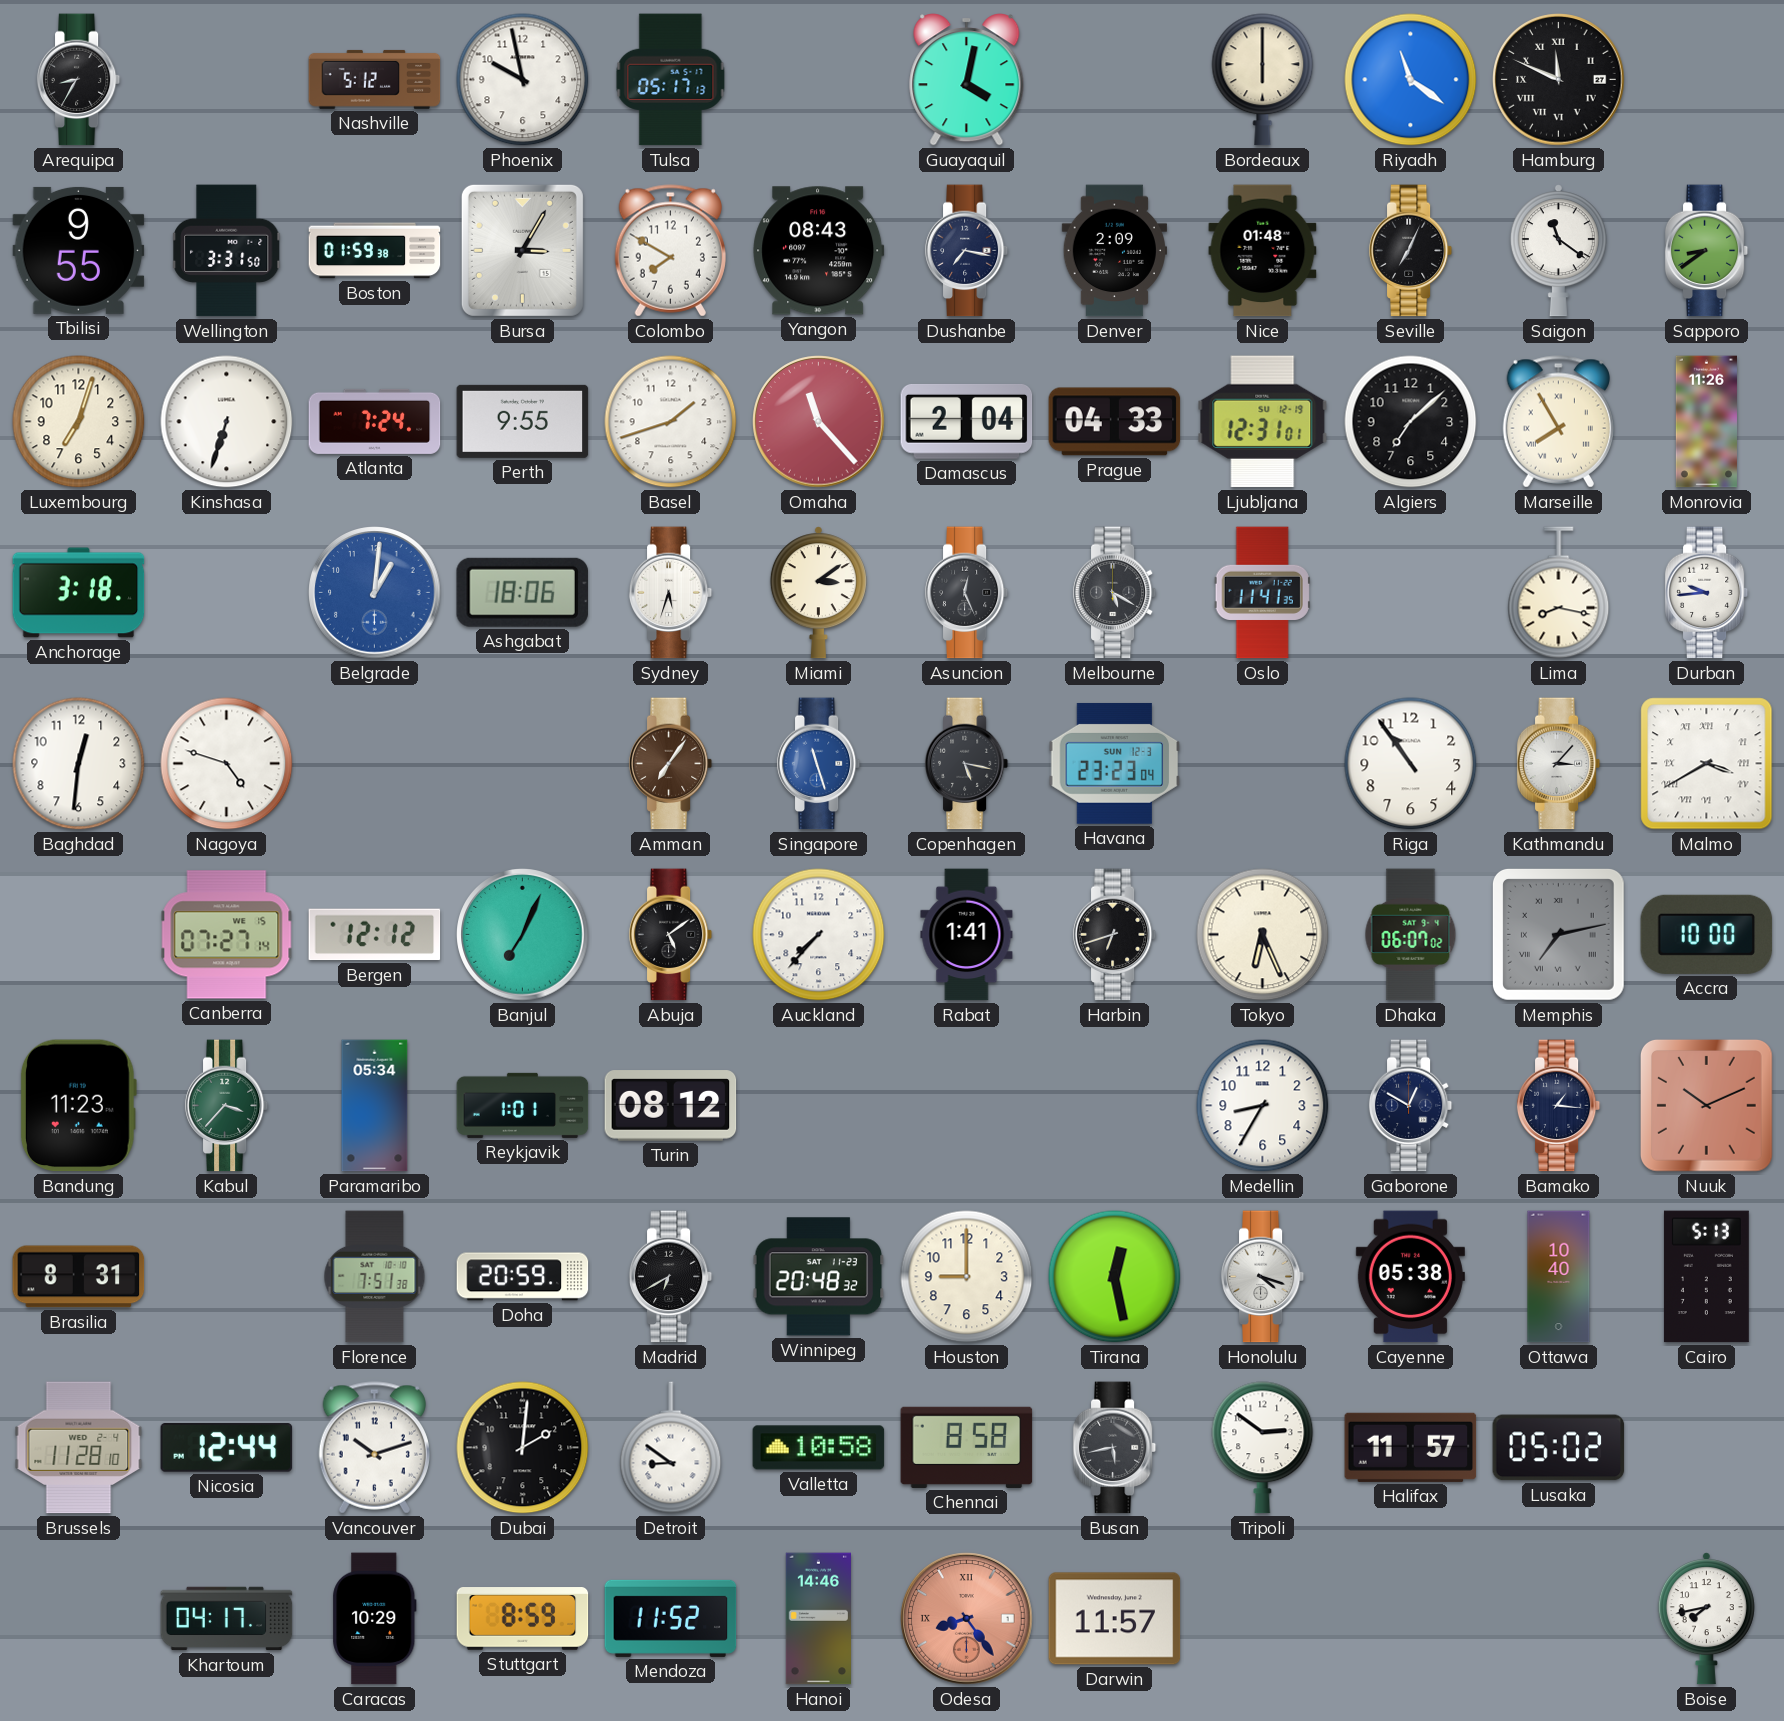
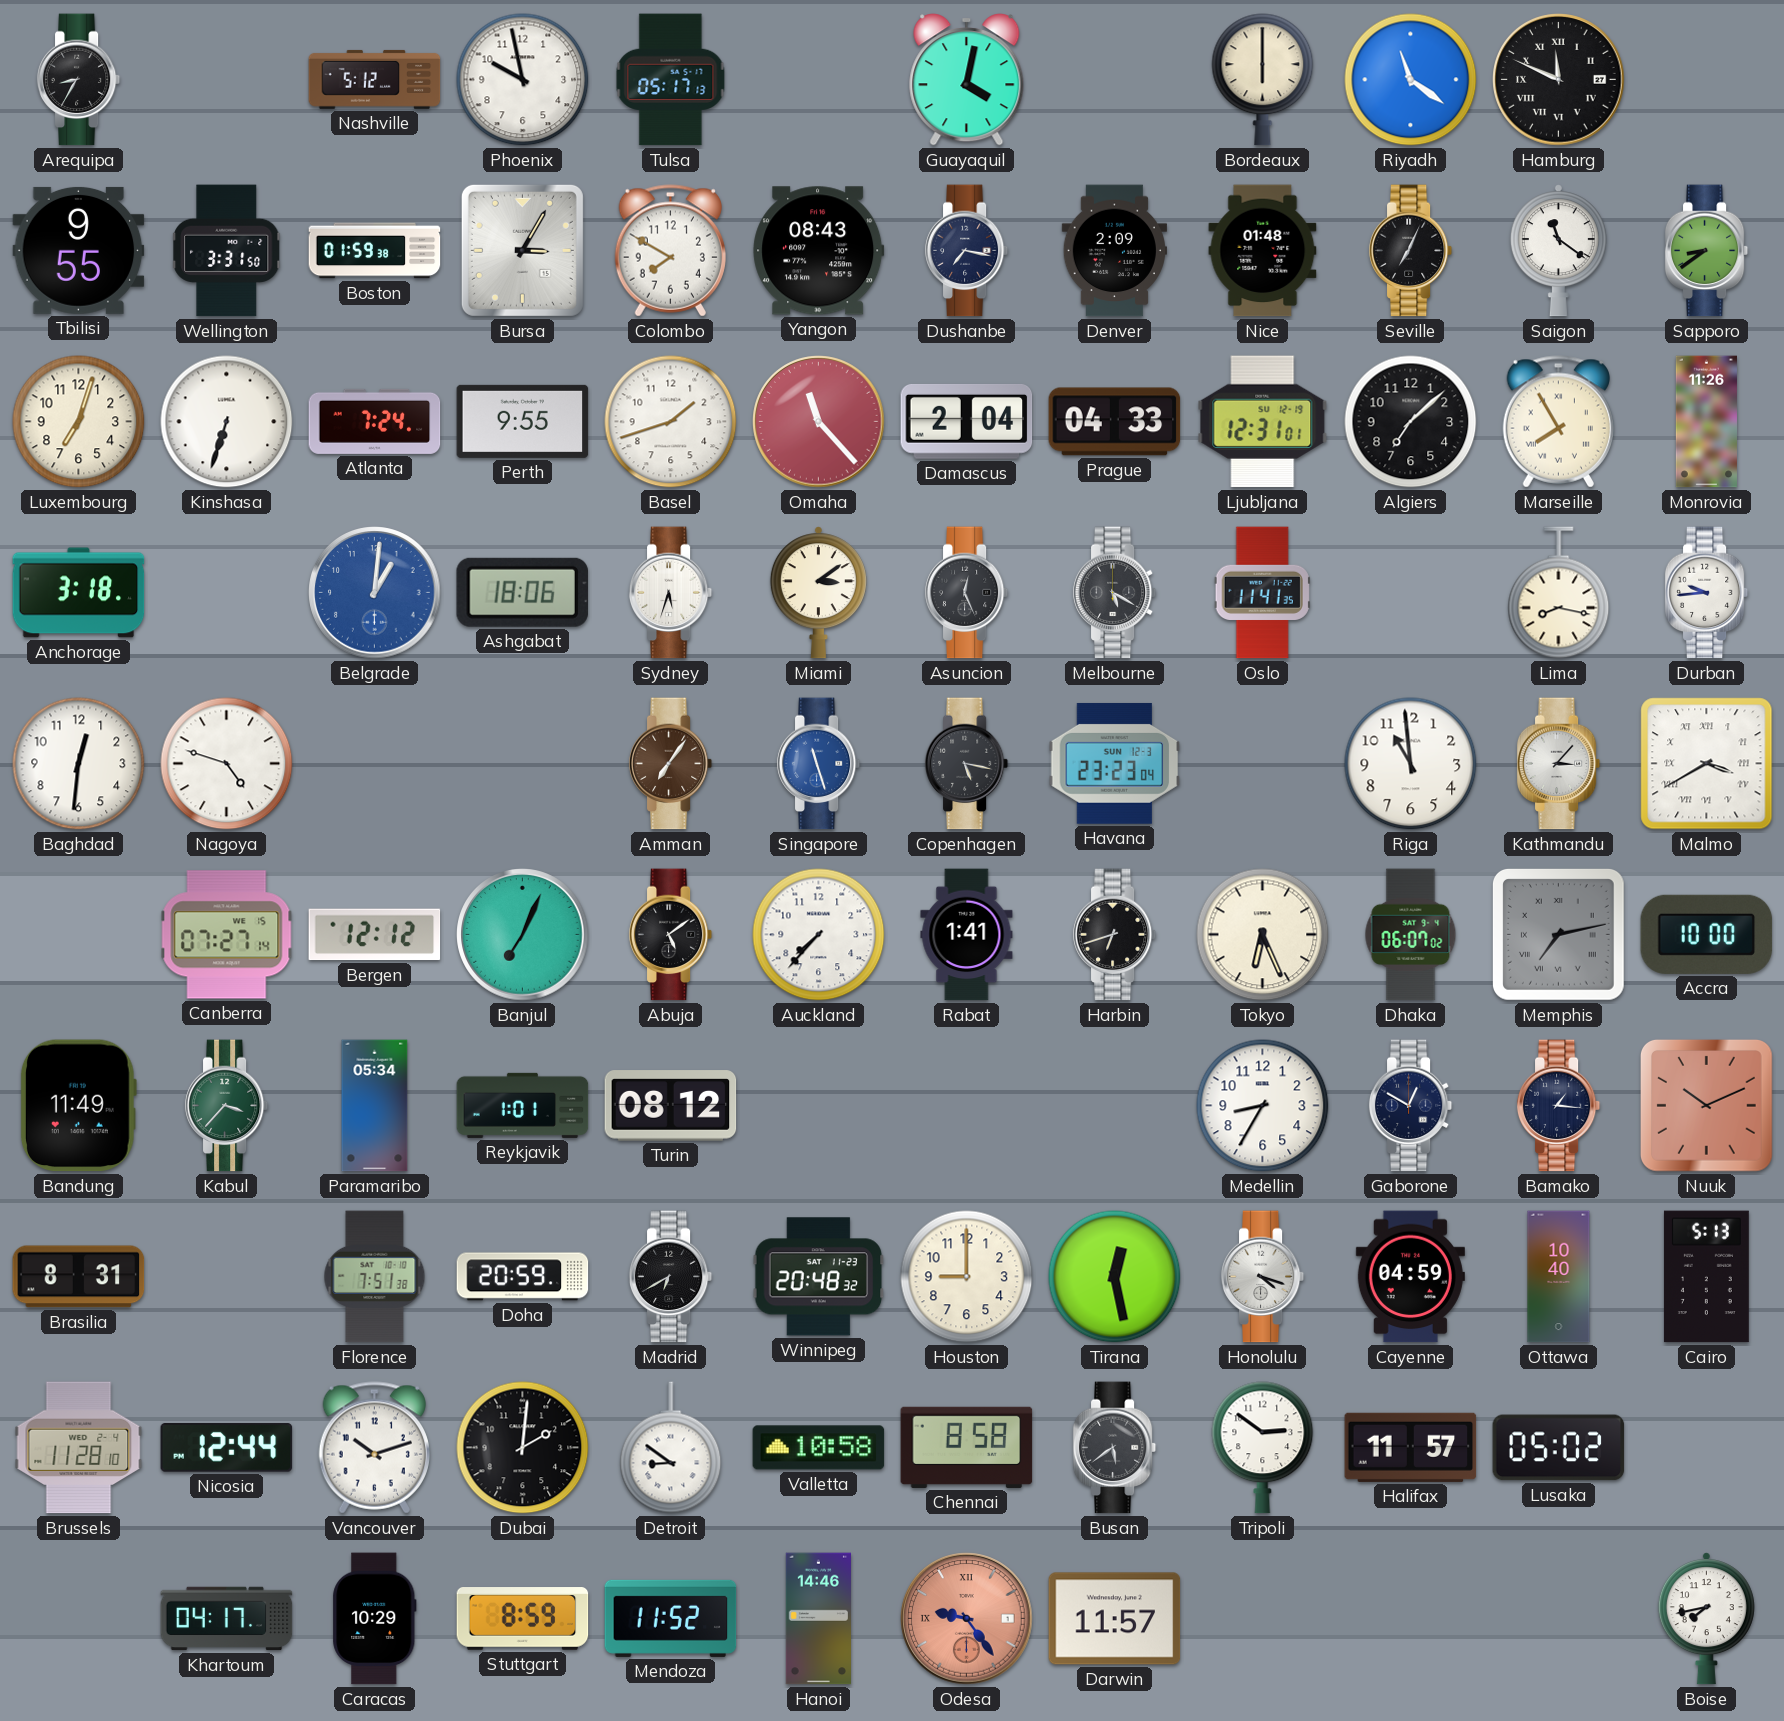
Riga: 10:54 -> 10:59 (1411, 764)
Bandung: 11:23 -> 11:49 (78, 1106)
Cayenne: 05:38 -> 04:59 (1410, 1277)
Busan: 5:43 -> 5:39 (1115, 1448)
Odesa: 8:24 -> 9:24 (967, 1619)
